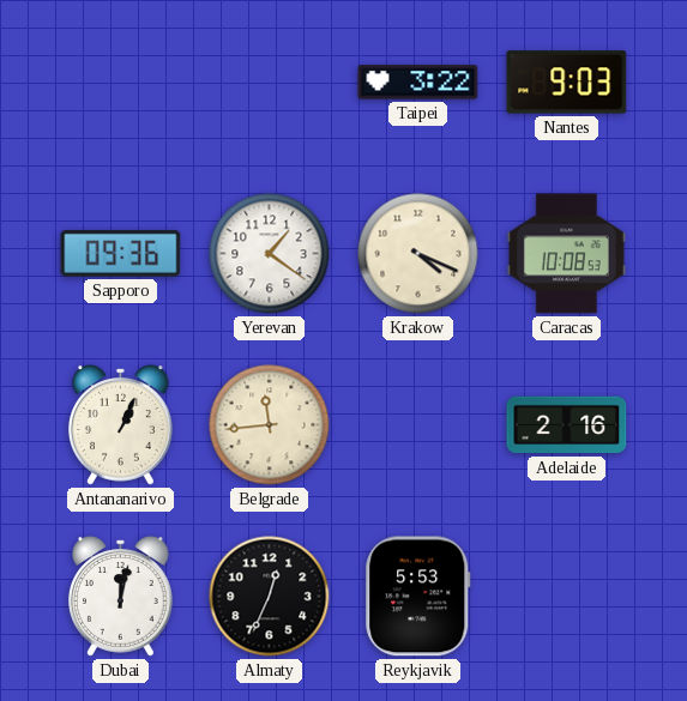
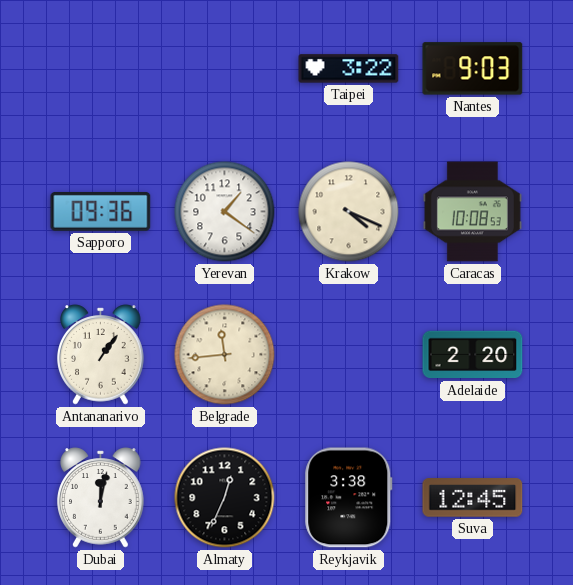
Antananarivo: 1:04 -> 1:06 (101, 355)
Adelaide: 2:16 -> 2:20 (473, 355)
Reykjavik: 5:53 -> 3:38 (349, 498)
Suva: none -> 12:45 (473, 498)
